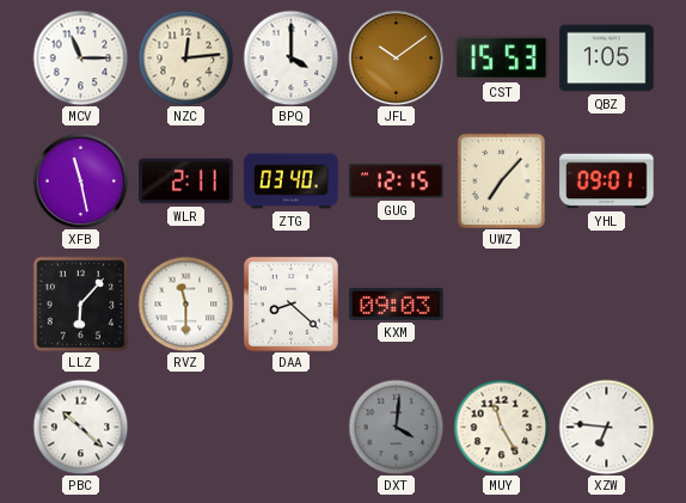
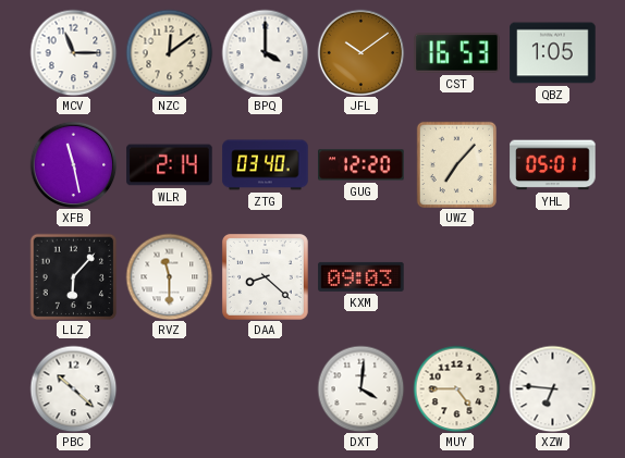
NZC: 12:14 -> 12:09 (169, 52)
CST: 15:53 -> 16:53 (457, 53)
WLR: 2:11 -> 2:14 (170, 165)
GUG: 12:15 -> 12:20 (361, 165)
YHL: 09:01 -> 05:01 (553, 165)
DXT dial: grey -> white (360, 388)
MUY: 11:25 -> 4:45 (456, 388)
